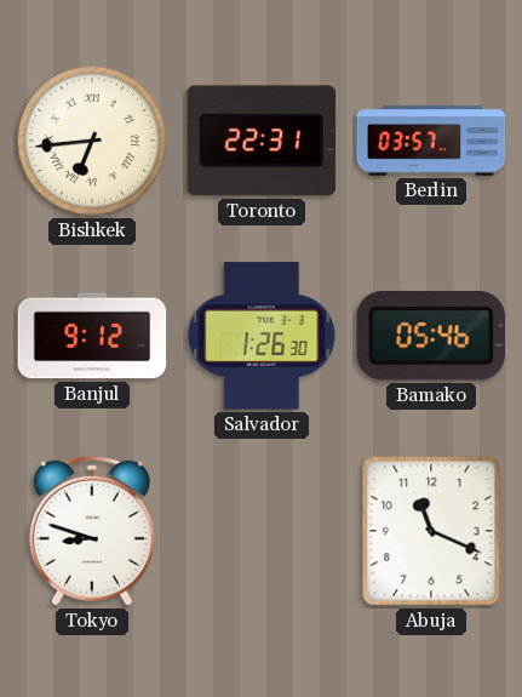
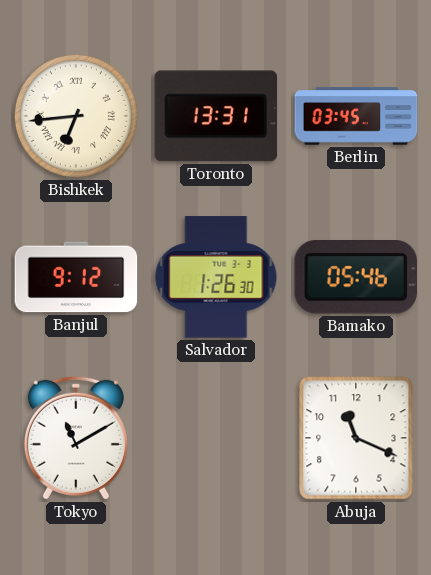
Toronto: 22:31 -> 13:31 (216, 116)
Berlin: 03:57 -> 03:45 (356, 116)
Tokyo: 8:48 -> 11:10 (76, 438)
